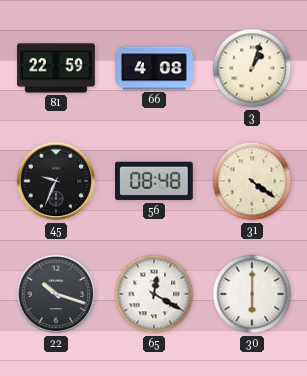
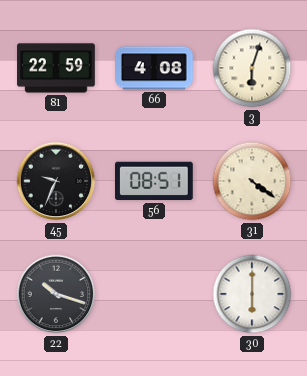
3: 1:03 -> 6:03 (252, 68)
56: 08:48 -> 08:51 (155, 181)
65: 12:20 -> none (154, 294)
